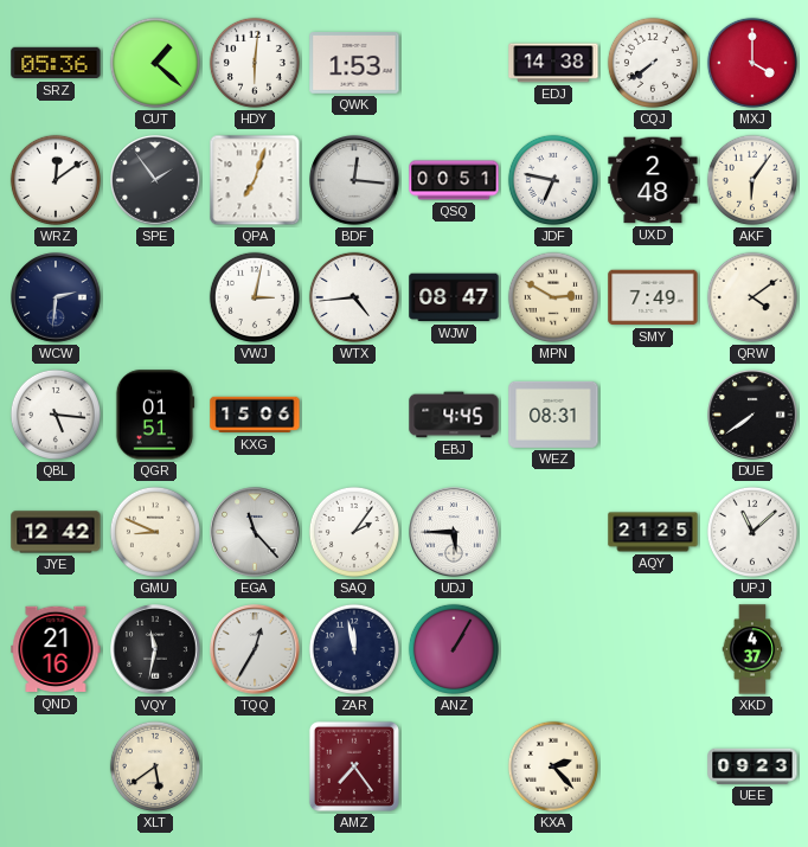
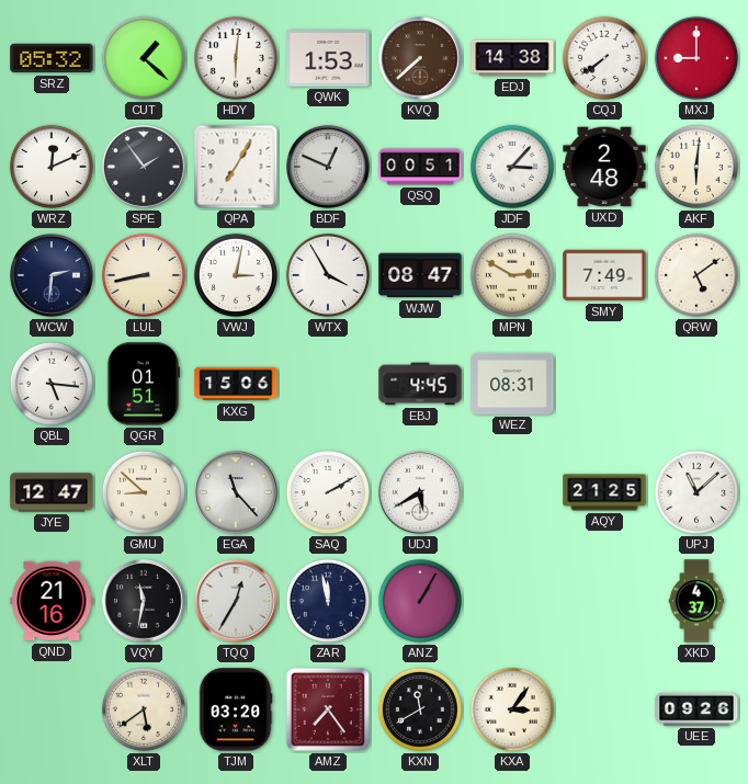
SRZ: 05:36 -> 05:32 (52, 58)
KVQ: none -> 7:38 (420, 58)
MXJ: 4:00 -> 9:00 (696, 58)
WRZ: 12:09 -> 12:11 (52, 167)
QPA: 7:03 -> 7:05 (236, 167)
BDF: 12:16 -> 12:49 (328, 167)
JDF: 6:47 -> 3:07 (512, 167)
AKF: 6:06 -> 6:01 (696, 167)
LUL: none -> 8:43 (144, 275)
WTX: 4:44 -> 3:55 (328, 275)
QRW: 4:09 -> 5:09 (696, 275)
DUE: 7:39 -> none (752, 415)
JYE: 12:42 -> 12:47 (52, 492)
GMU: 8:49 -> 8:52 (144, 492)
SAQ: 2:06 -> 2:10 (328, 492)
UDJ: 5:45 -> 5:40 (420, 492)
TJM: none -> 03:20 (236, 709)
KXN: none -> 11:40 (420, 709)
KXA: 2:23 -> 3:06 (512, 709)
UEE: 09:23 -> 09:26 (696, 709)
